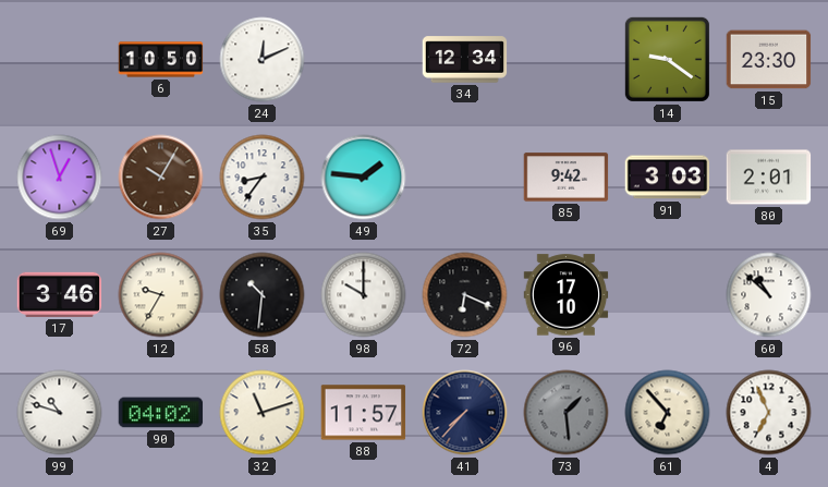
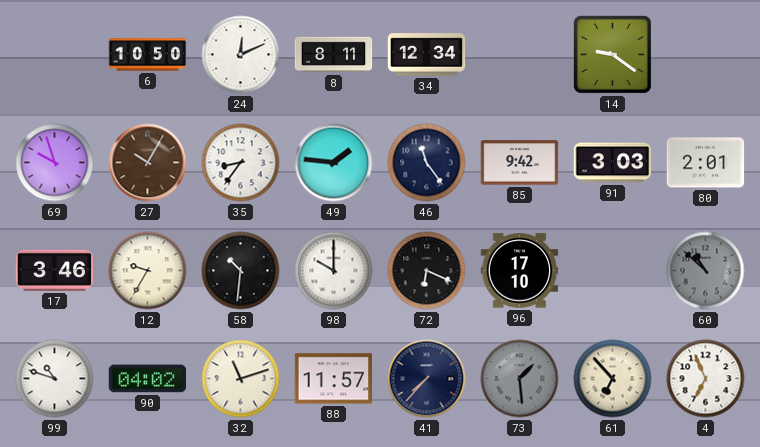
8: none -> 8:11 (334, 55)
15: 23:30 -> none (769, 60)
69: 12:57 -> 9:57 (55, 163)
46: none -> 11:24 (427, 163)
60 dial: white -> grey (706, 271)
